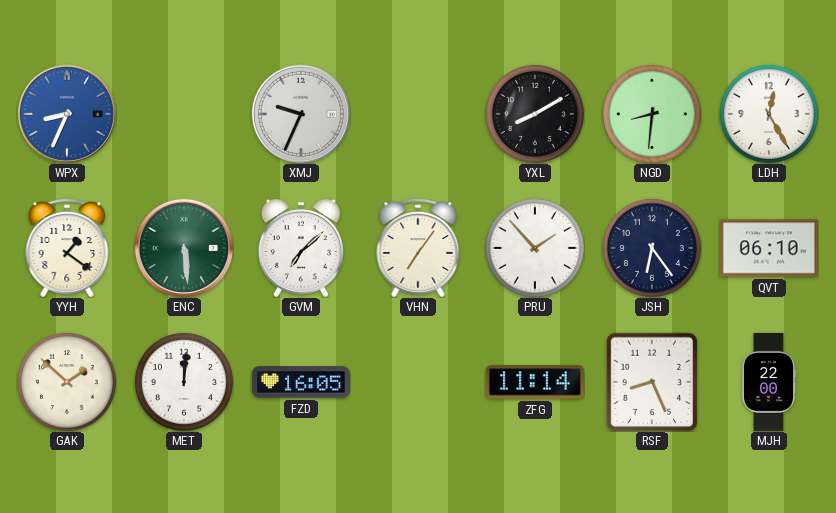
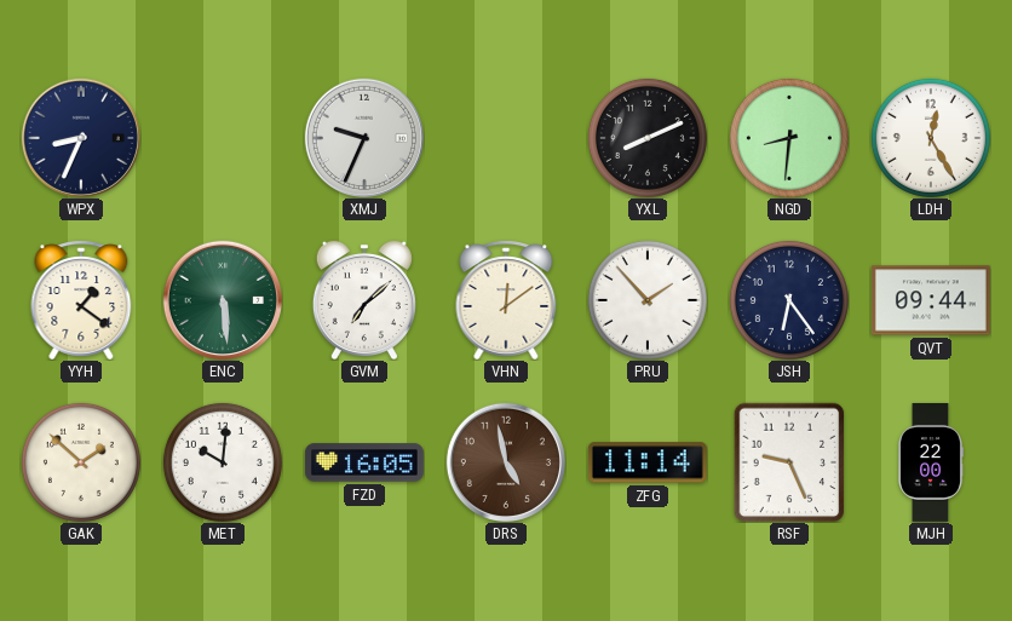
WPX dial: blue -> navy (81, 138)
YXL: 8:10 -> 8:11 (648, 138)
VHN: 7:06 -> 12:09 (506, 300)
QVT: 06:10 -> 09:44 (931, 300)
MET: 12:01 -> 10:01 (223, 462)
DRS: none -> 4:58 (506, 462)
RSF: 8:26 -> 9:26 (789, 462)
